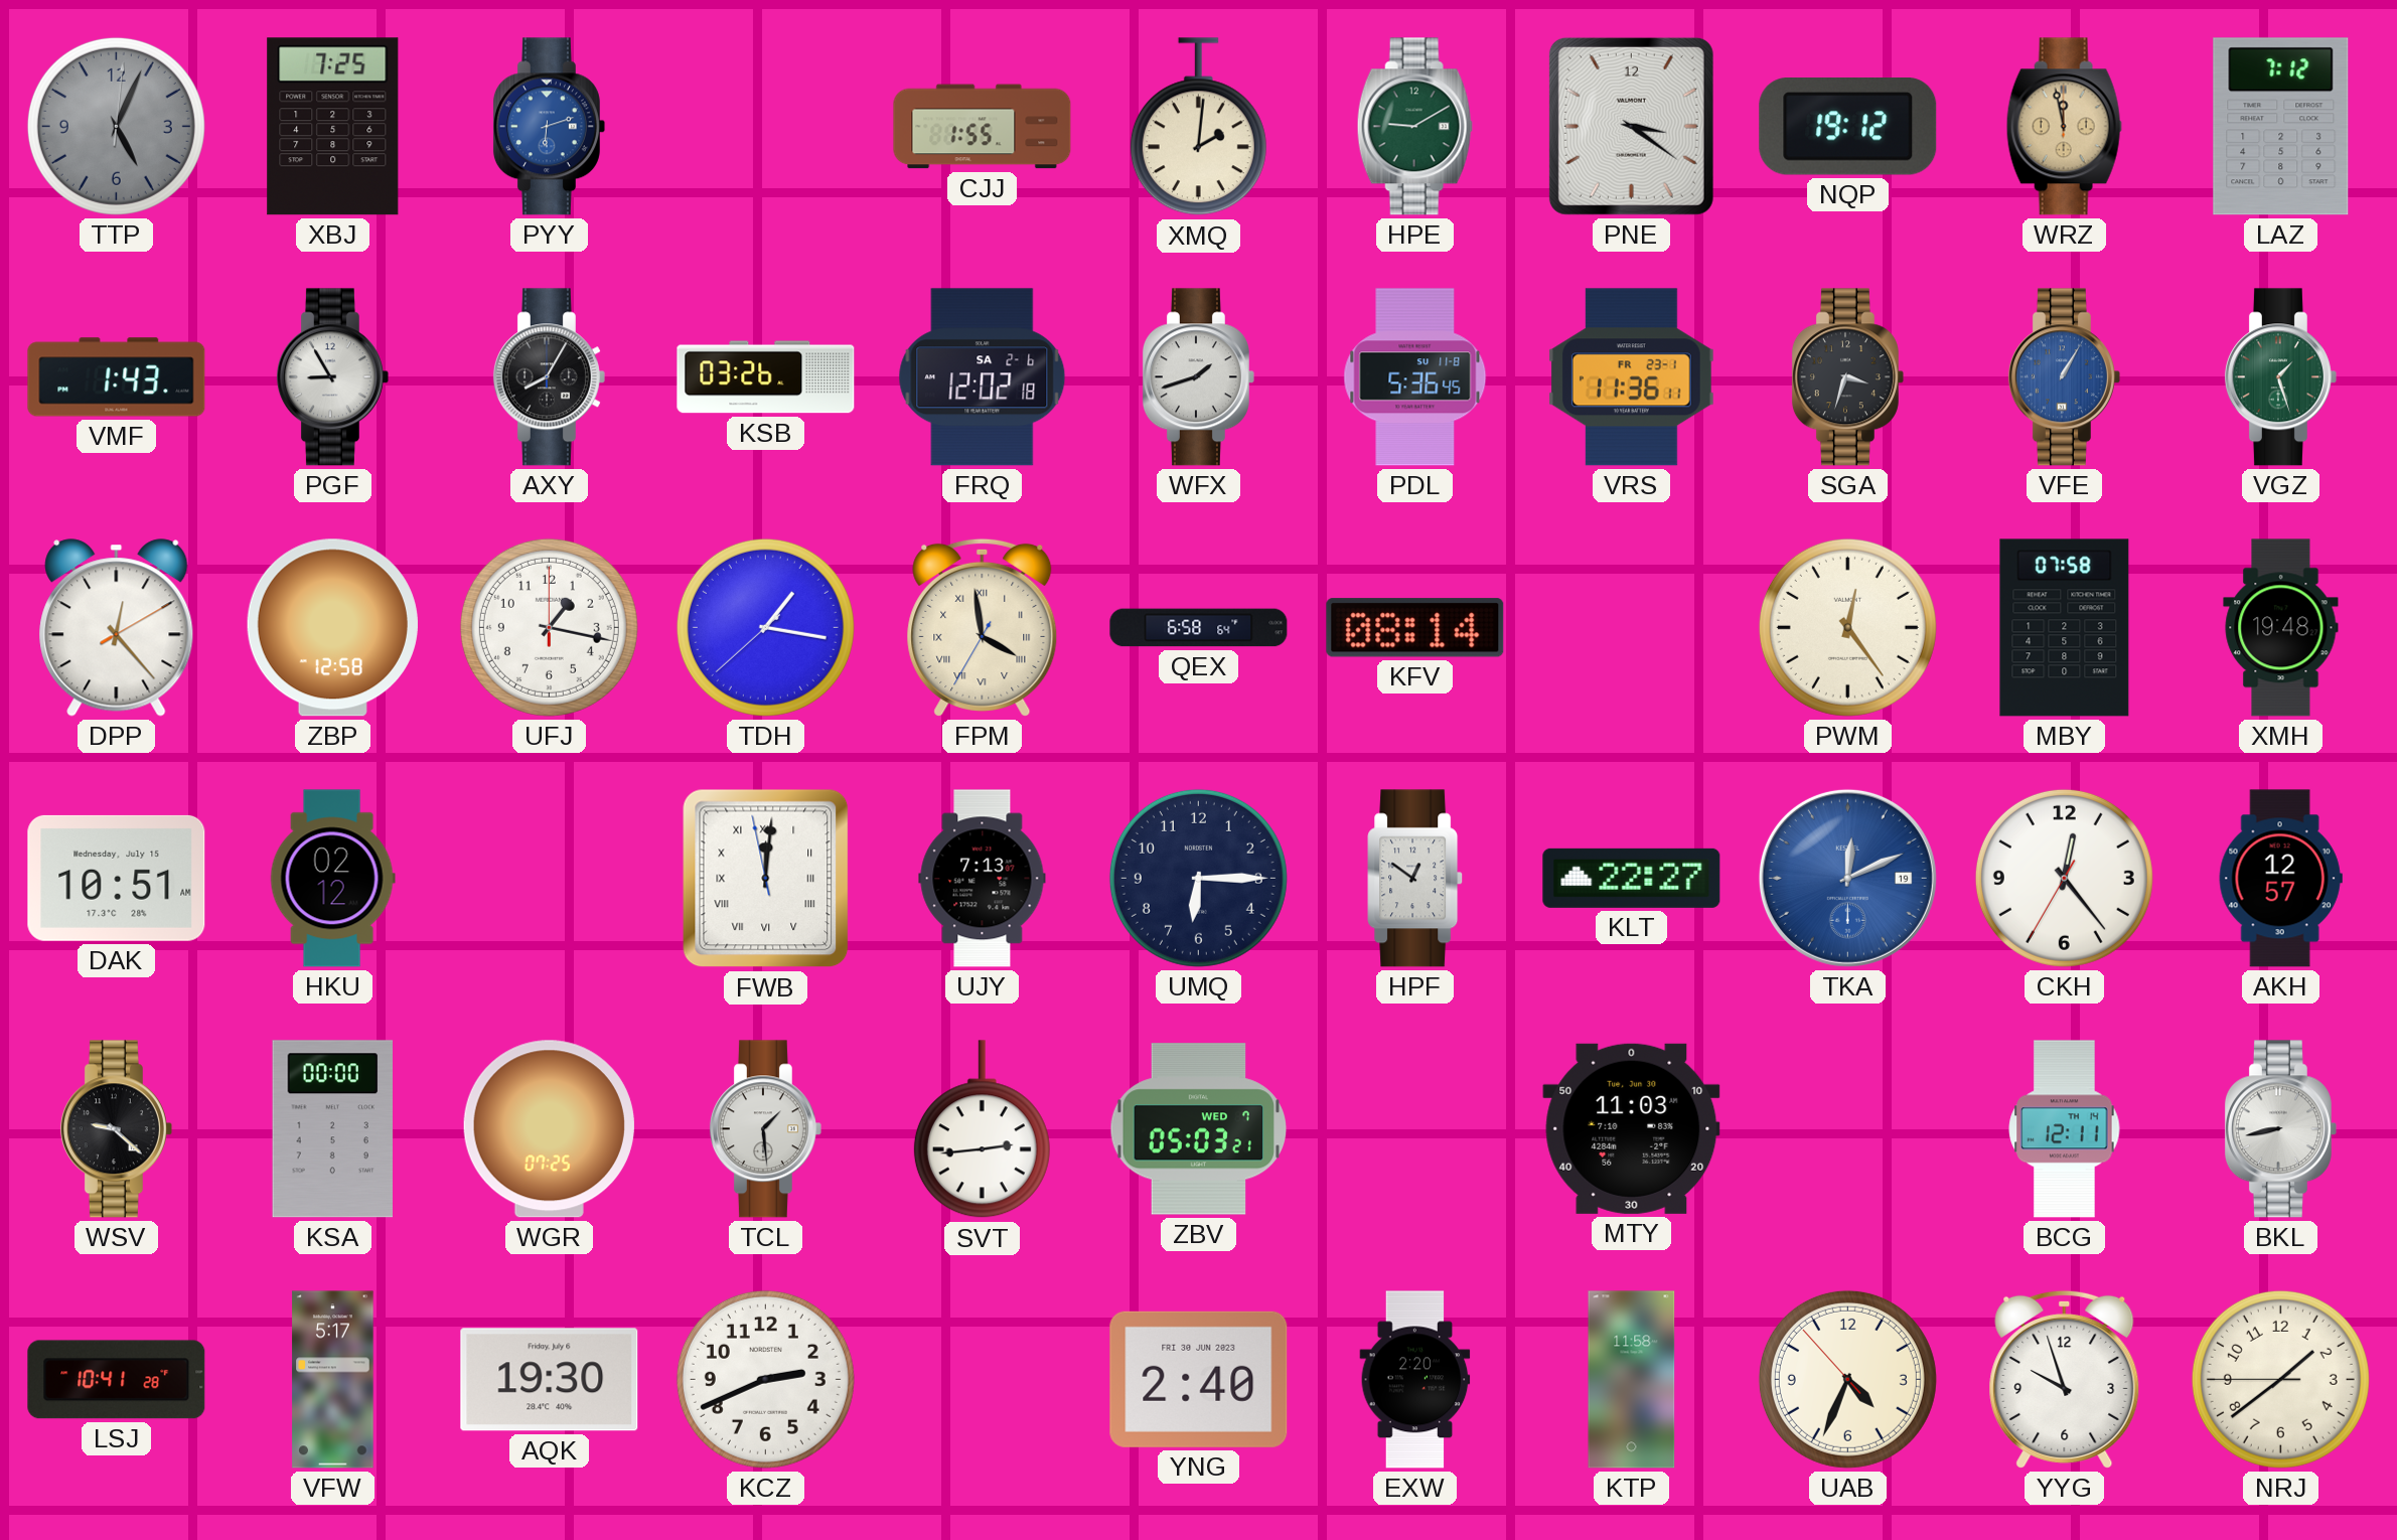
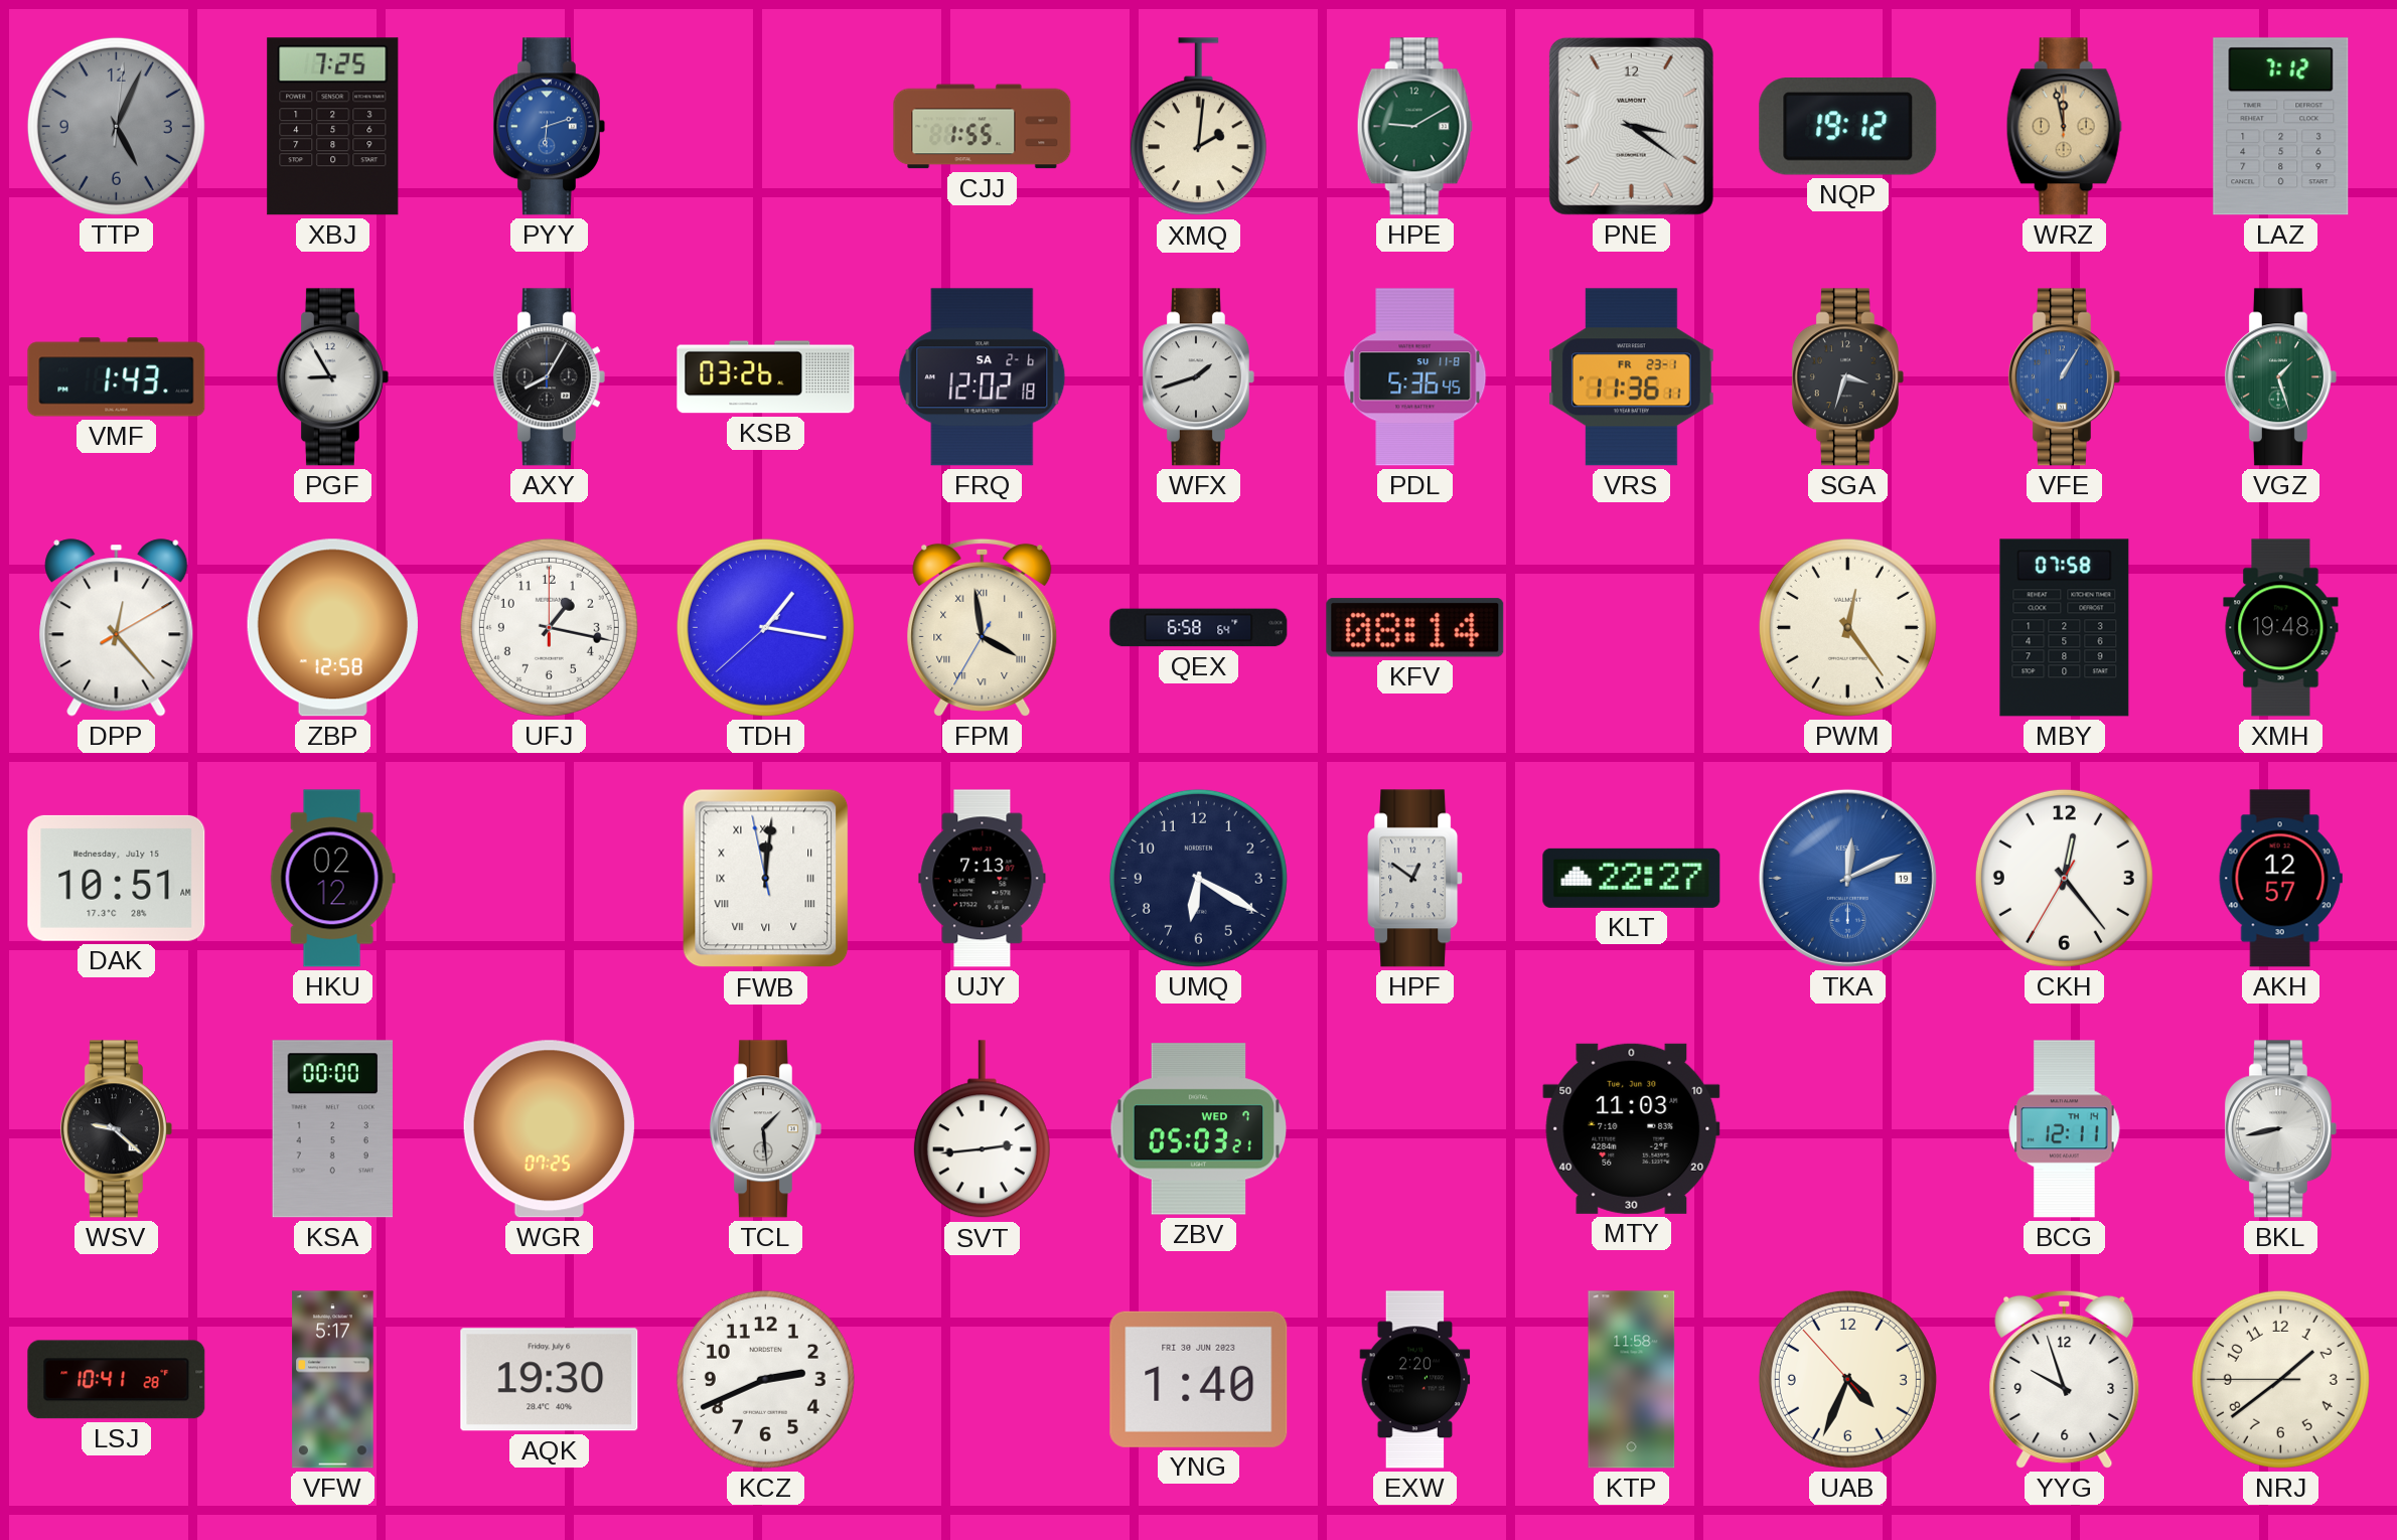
UMQ: 6:15 -> 6:20 (1198, 878)
YNG: 2:40 -> 1:40 (1199, 1379)
